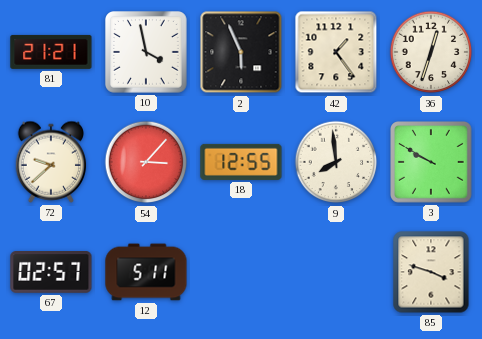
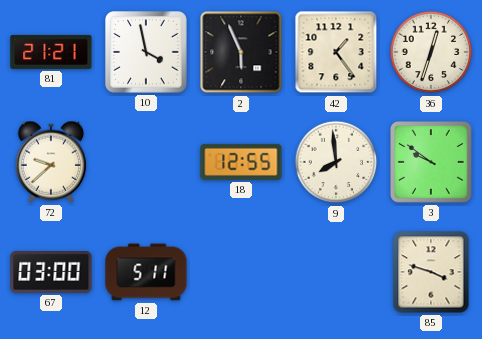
54: 3:07 -> none (146, 162)
3: 9:50 -> 9:51 (432, 163)
67: 02:57 -> 03:00 (51, 273)
